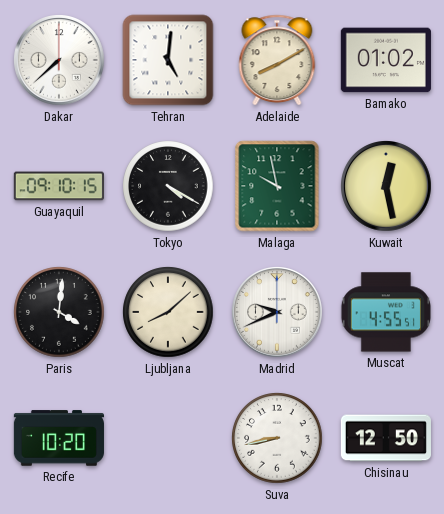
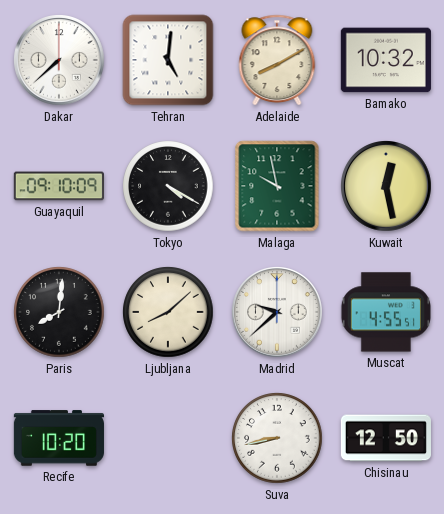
Bamako: 01:02 -> 10:32 (386, 60)
Guayaquil: 09:10:15 -> 09:10:09 (59, 186)
Paris: 4:01 -> 8:01 (59, 312)
Madrid: 9:41 -> 9:38 (278, 313)
